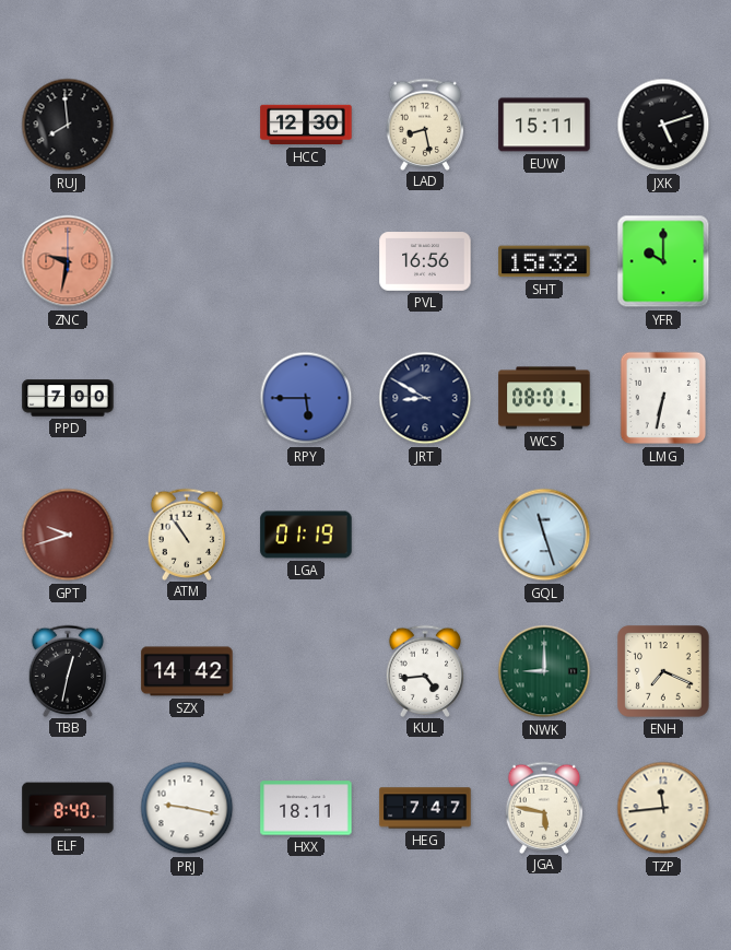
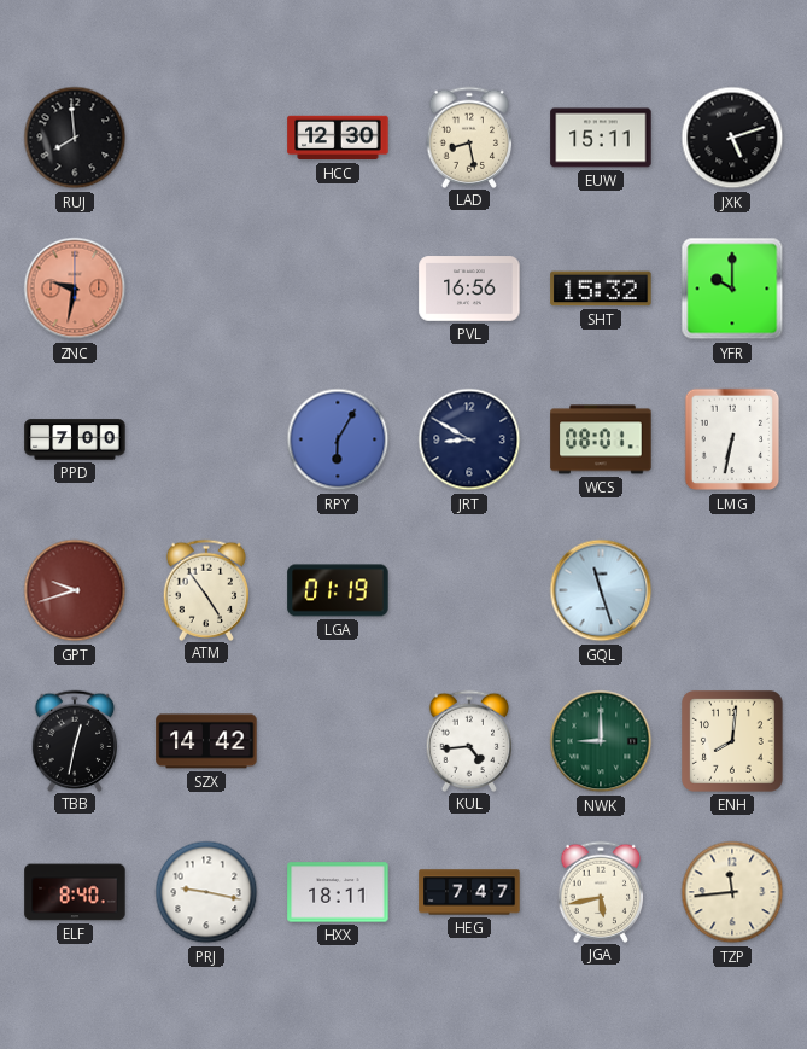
RPY: 5:45 -> 6:05 (338, 439)
ATM: 10:54 -> 4:54 (206, 589)
ENH: 7:19 -> 8:01 (733, 742)
JGA: 5:47 -> 5:43 (601, 891)
